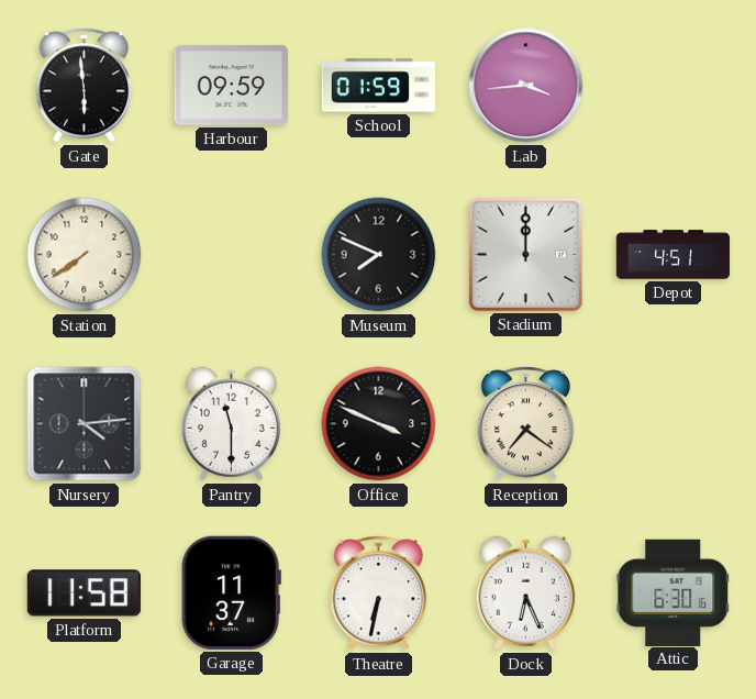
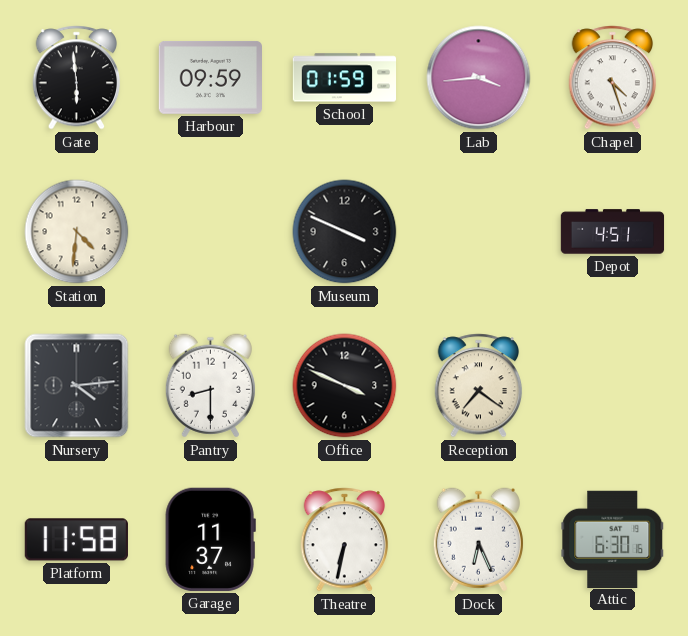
Chapel: none -> 4:27 (613, 78)
Station: 7:39 -> 4:31 (77, 232)
Museum: 7:49 -> 3:49 (345, 232)
Stadium: 12:00 -> none (525, 254)
Pantry: 11:30 -> 8:30 (210, 386)
